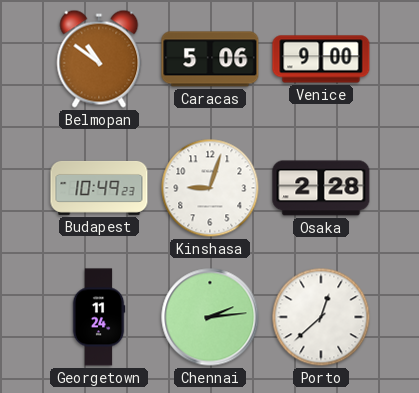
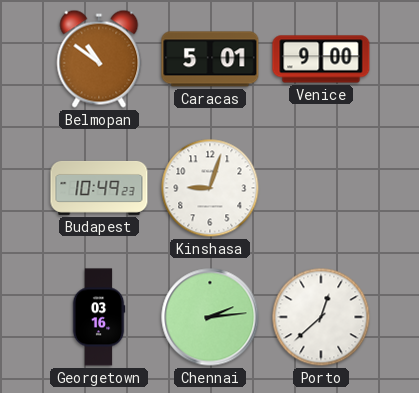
Caracas: 5:06 -> 5:01 (210, 59)
Osaka: 2:28 -> none (321, 188)
Georgetown: 11:24 -> 03:16 (99, 317)
